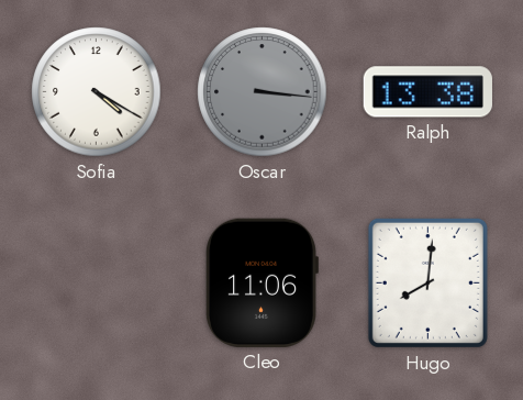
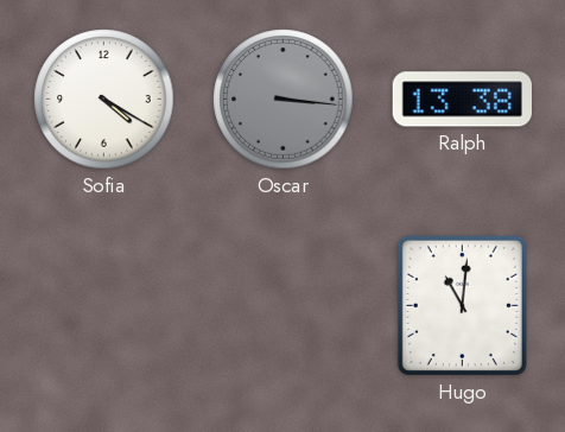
Cleo: 11:06 -> none (263, 282)
Hugo: 8:01 -> 11:01 (462, 305)
